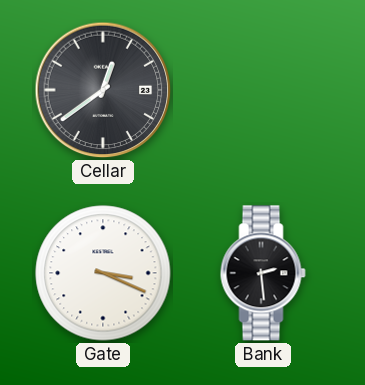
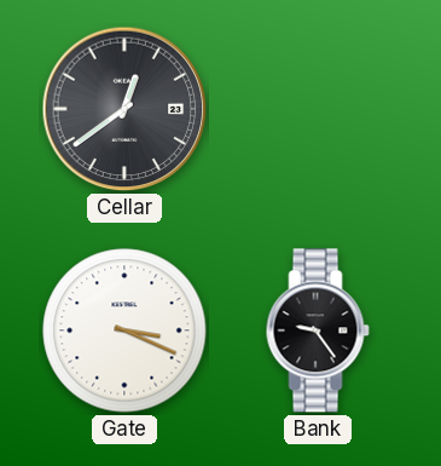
Bank: 2:29 -> 9:24 (318, 330)
